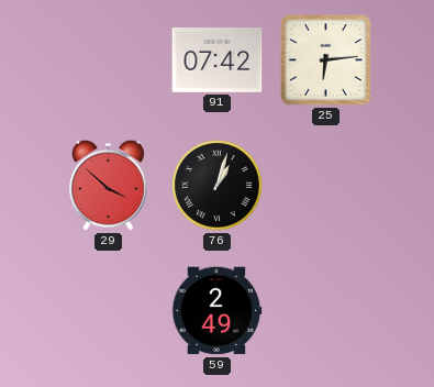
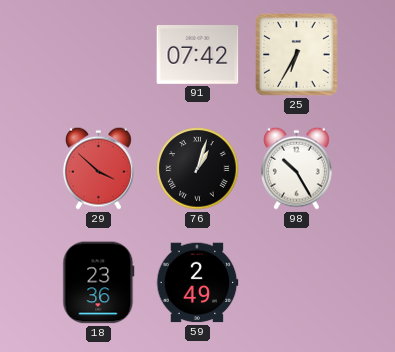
25: 6:14 -> 6:35 (297, 55)
98: none -> 10:25 (297, 168)
18: none -> 23:36 (99, 283)
